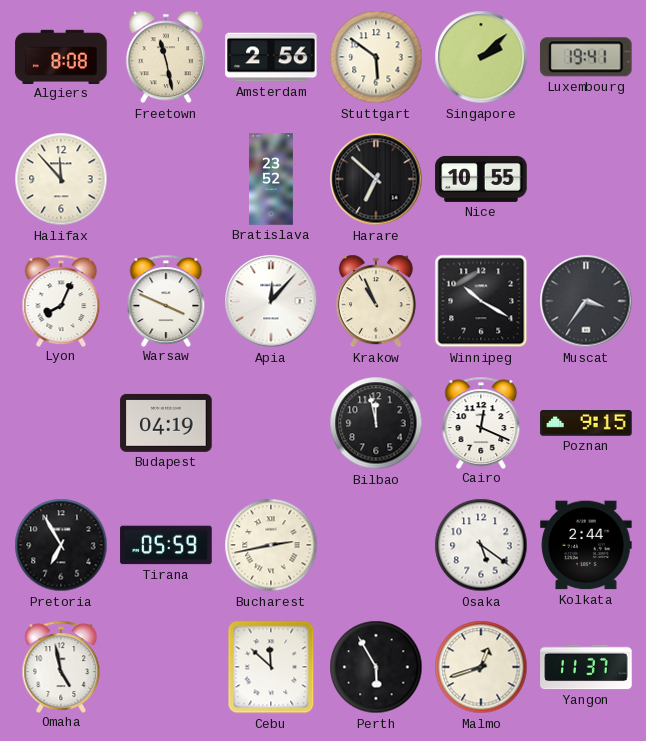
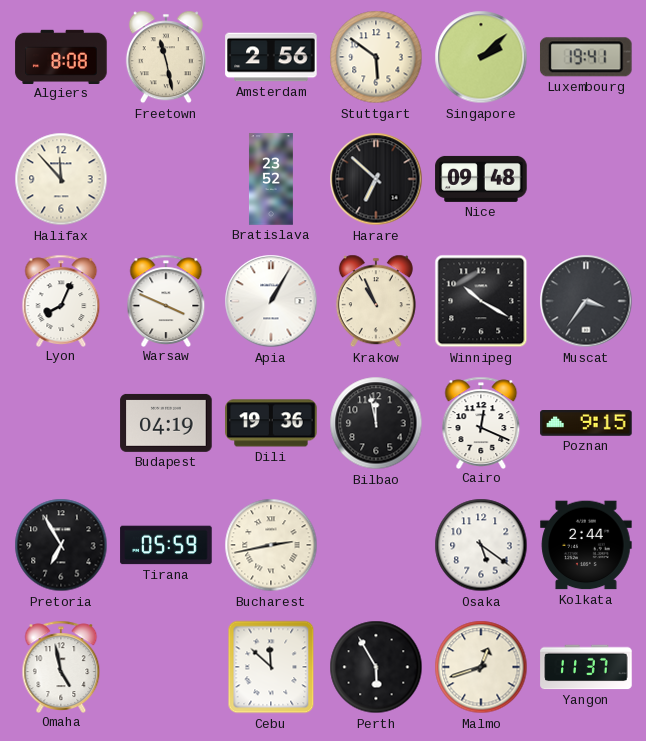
Nice: 10:55 -> 09:48 (481, 179)
Apia: 12:07 -> 1:05 (271, 301)
Dili: none -> 19:36 (271, 423)
